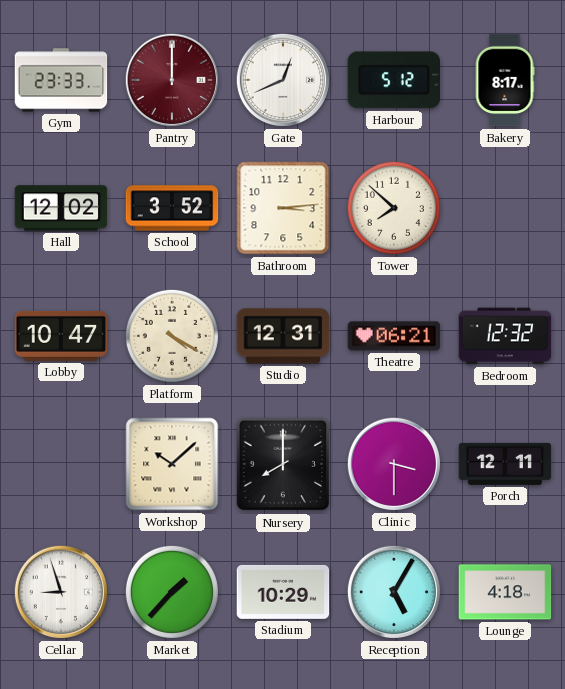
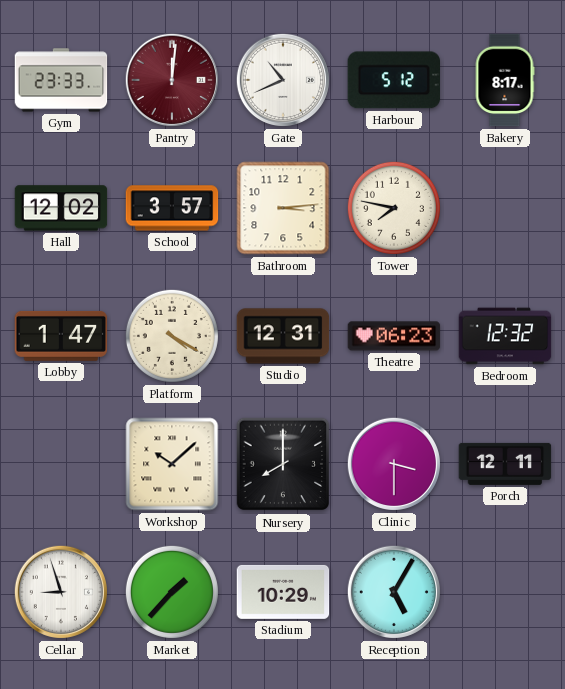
Pantry: 12:00 -> 12:01 (172, 80)
Gate: 12:41 -> 10:41 (283, 80)
School: 3:52 -> 3:57 (172, 208)
Tower: 7:52 -> 7:47 (394, 208)
Lobby: 10:47 -> 1:47 (61, 336)
Theatre: 06:21 -> 06:23 (394, 336)
Lounge: 4:18 -> none (505, 592)
